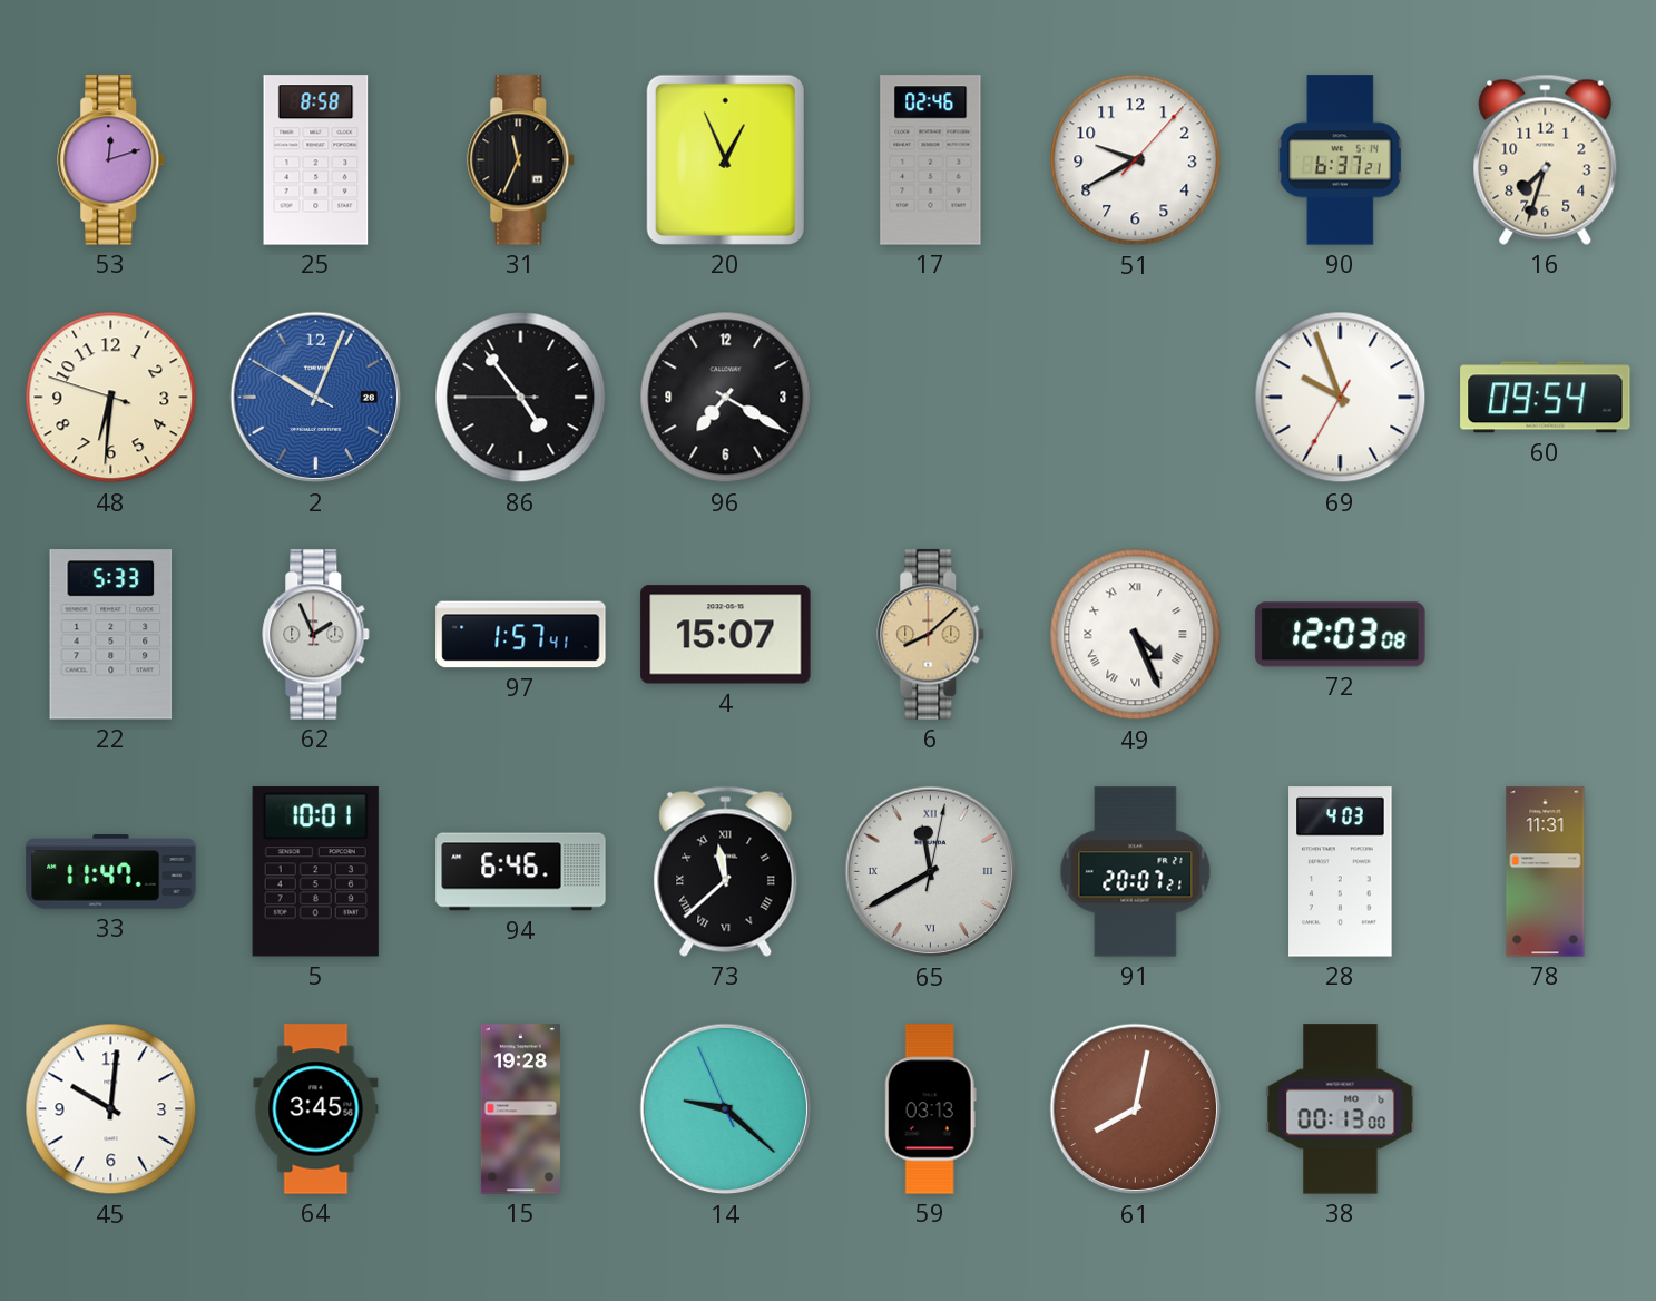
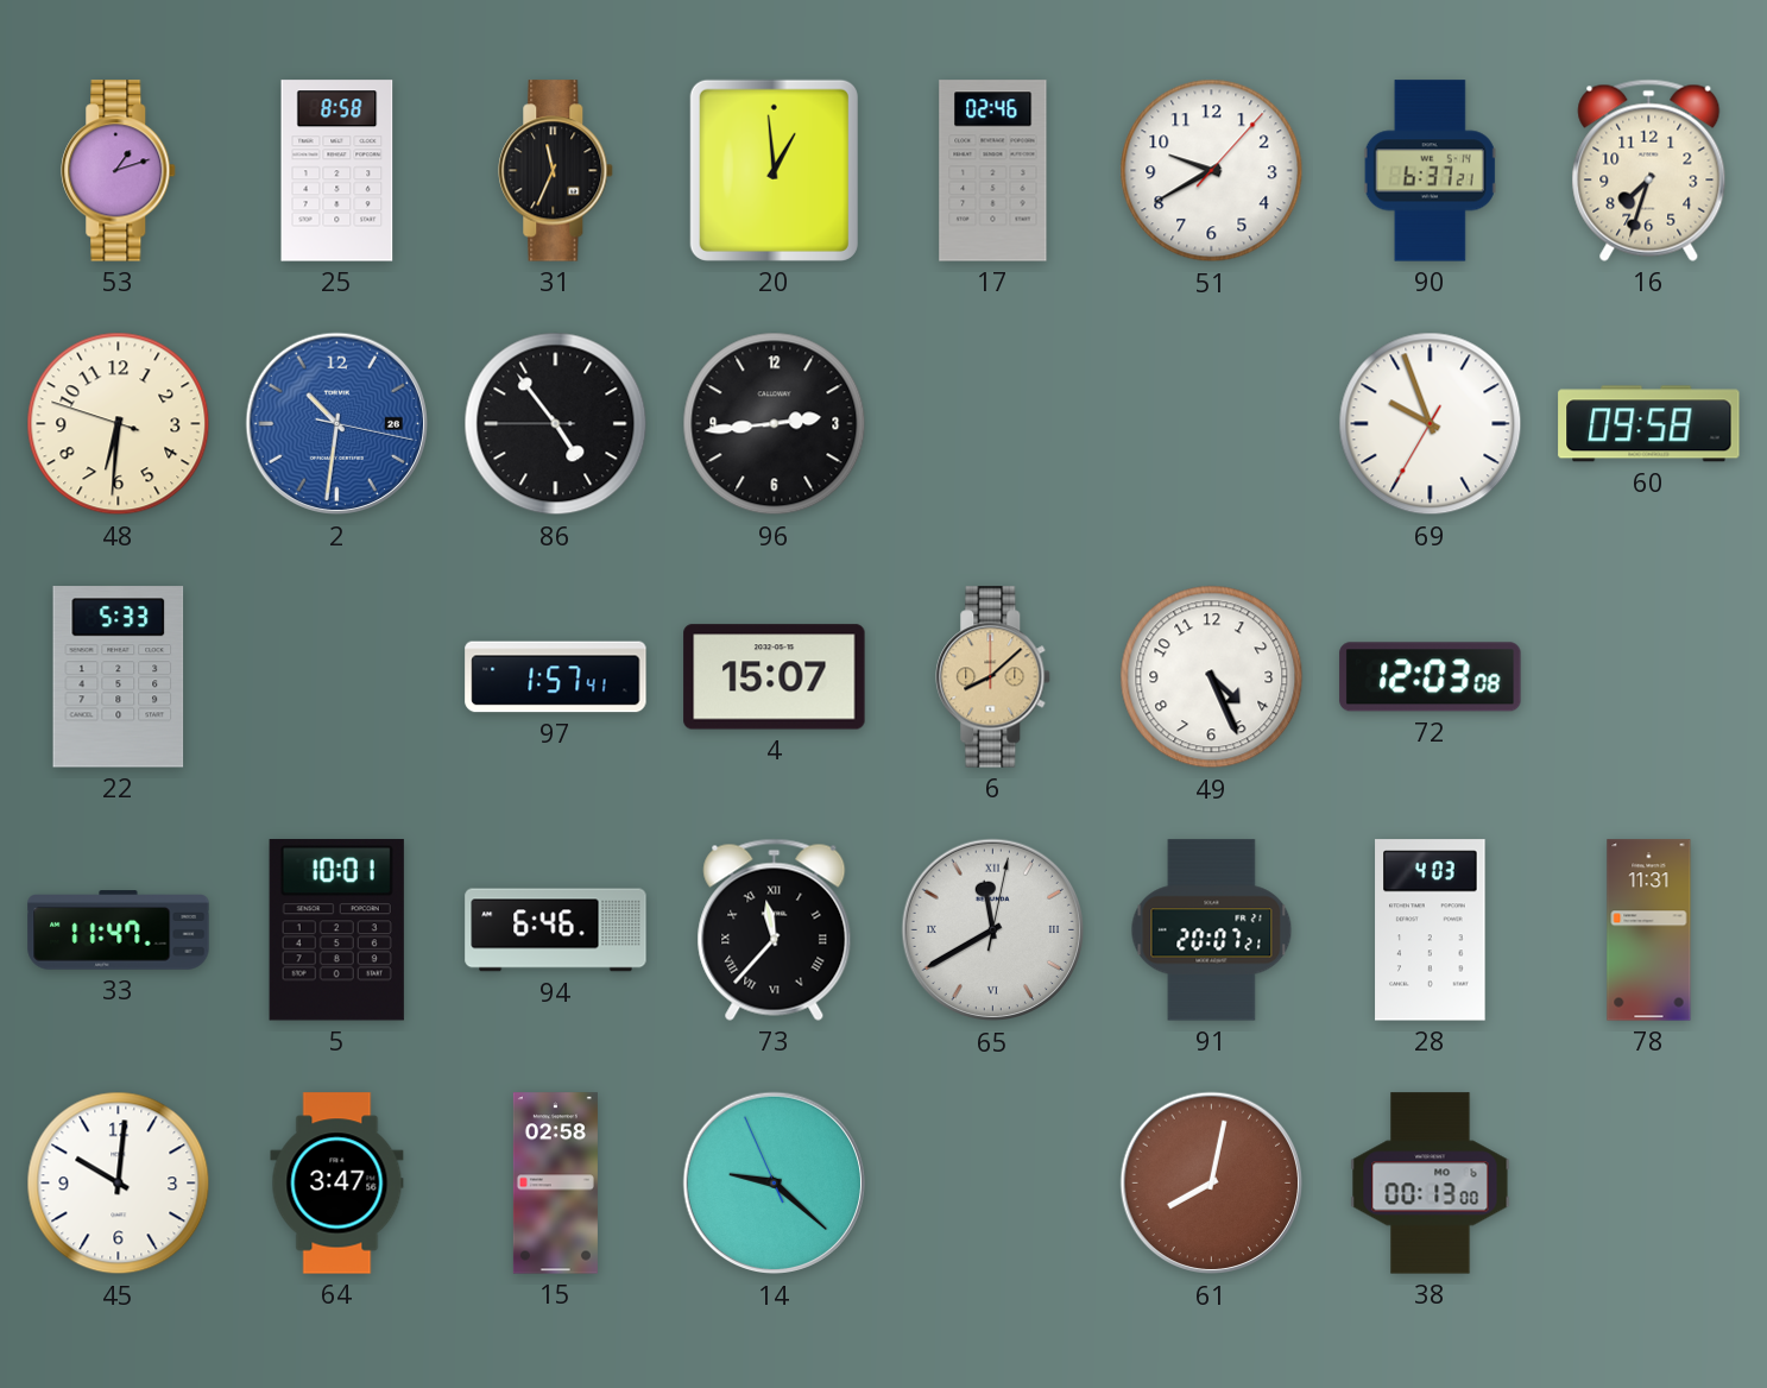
53: 12:12 -> 1:12 (119, 171)
20: 12:56 -> 12:59 (774, 170)
2: 10:03 -> 10:31 (337, 424)
96: 7:20 -> 2:44 (775, 424)
60: 09:54 -> 09:58 (1649, 424)
62: 1:56 -> none (316, 635)
49 numerals: Roman -> Arabic (1212, 677)
73: 11:38 -> 11:37 (775, 929)
64: 3:45 -> 3:47 (337, 1184)
15: 19:28 -> 02:58 (555, 1184)
59: 03:13 -> none (930, 1109)
